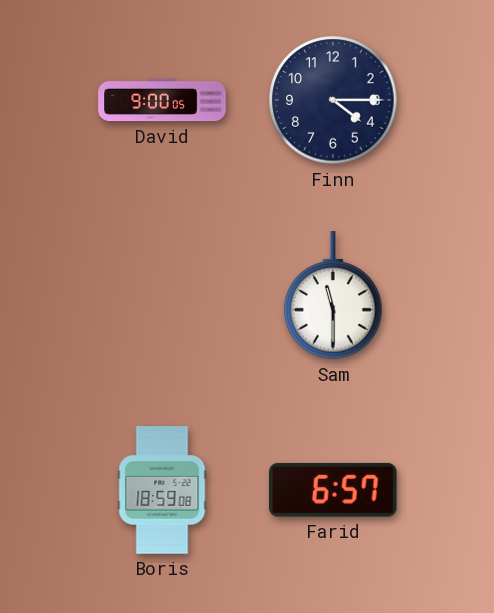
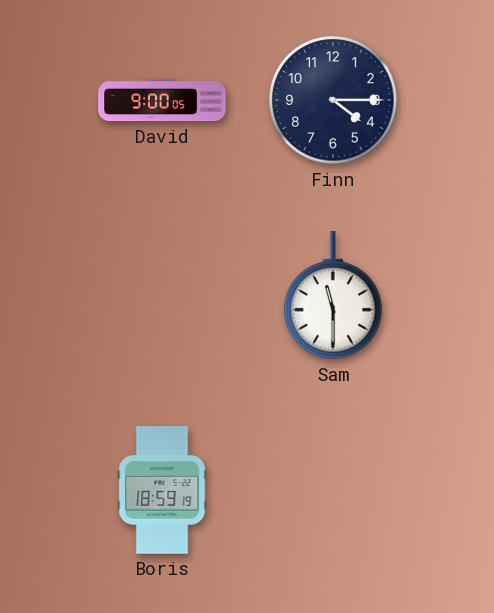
Boris: 18:59:08 -> 18:59:19 (162, 490)
Farid: 6:57 -> none (334, 490)
